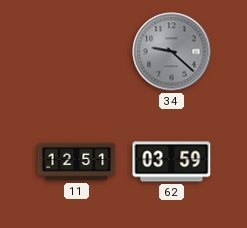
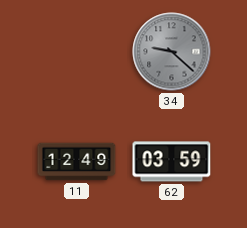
11: 12:51 -> 12:49 (77, 162)
